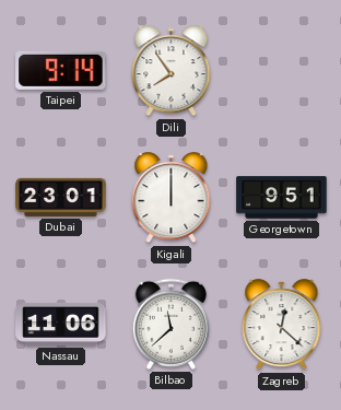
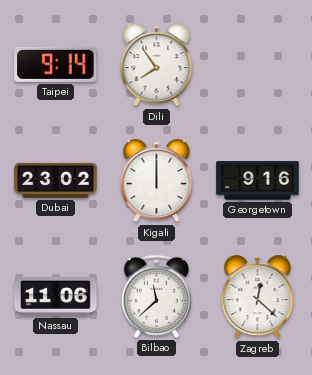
Dubai: 23:01 -> 23:02 (56, 180)
Georgetown: 9:51 -> 9:16 (258, 181)
